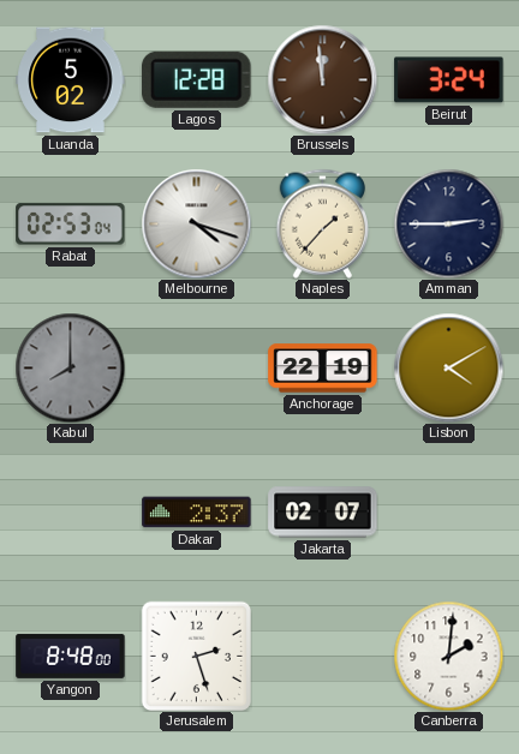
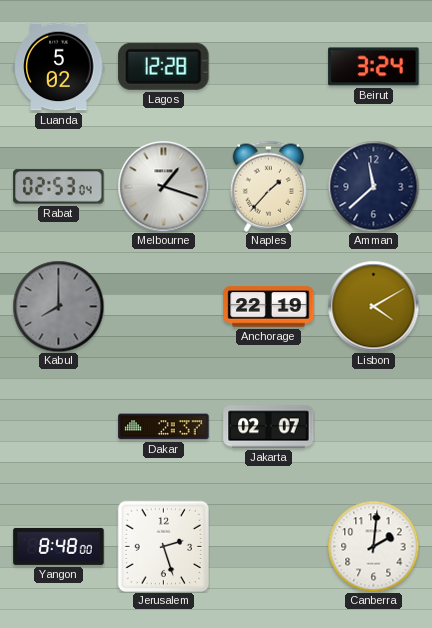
Brussels: 11:59 -> none (322, 79)
Melbourne: 4:18 -> 1:18 (163, 186)
Amman: 2:45 -> 11:38 (373, 186)
